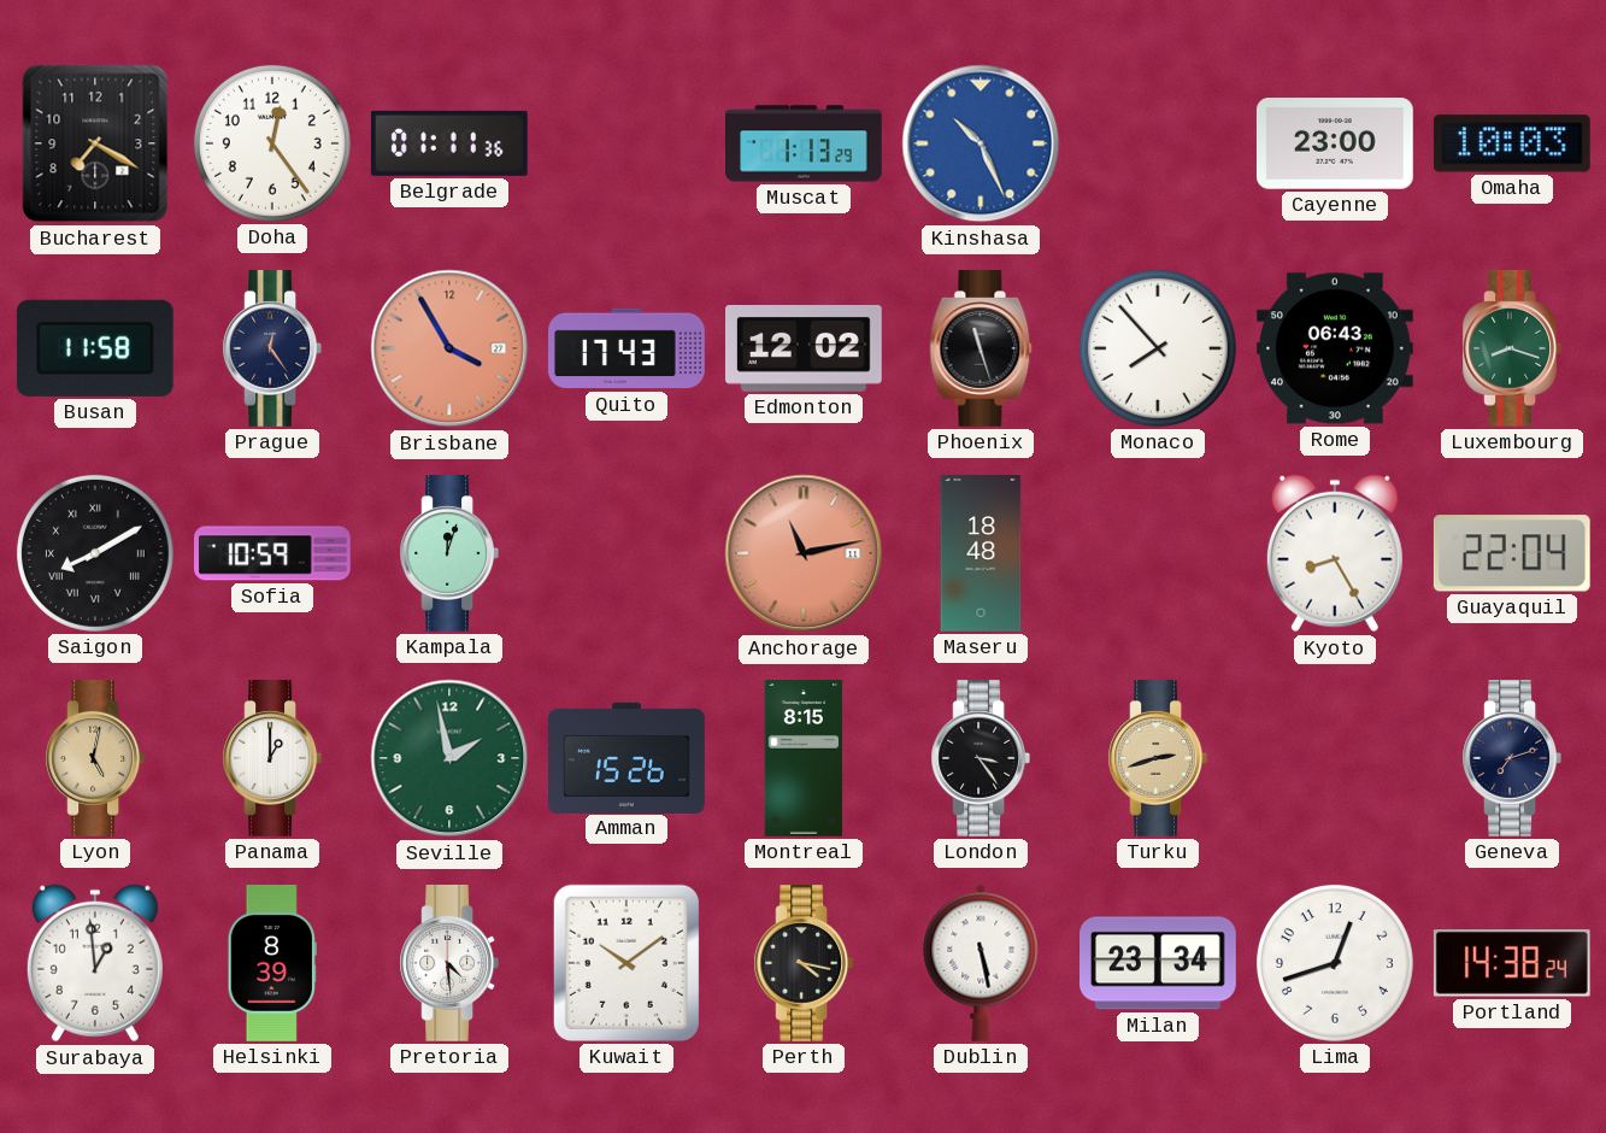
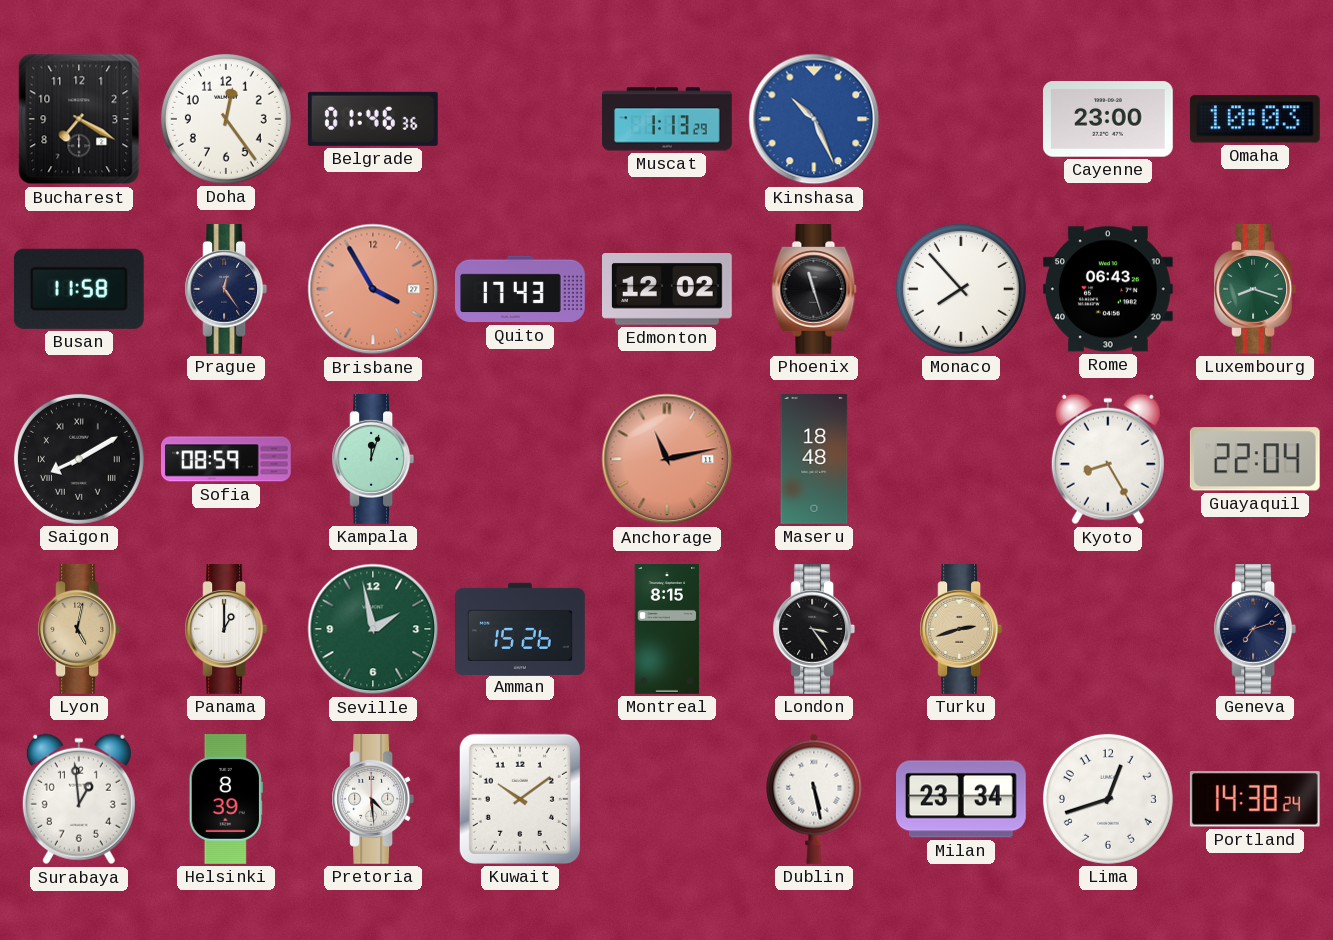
Belgrade: 01:11 -> 01:46 (373, 119)
Sofia: 10:59 -> 08:59 (227, 459)
Perth: 4:17 -> none (804, 964)
